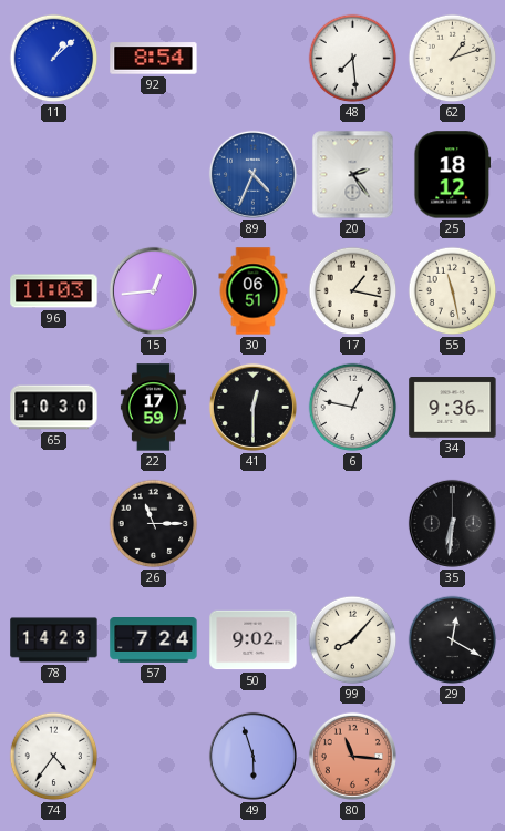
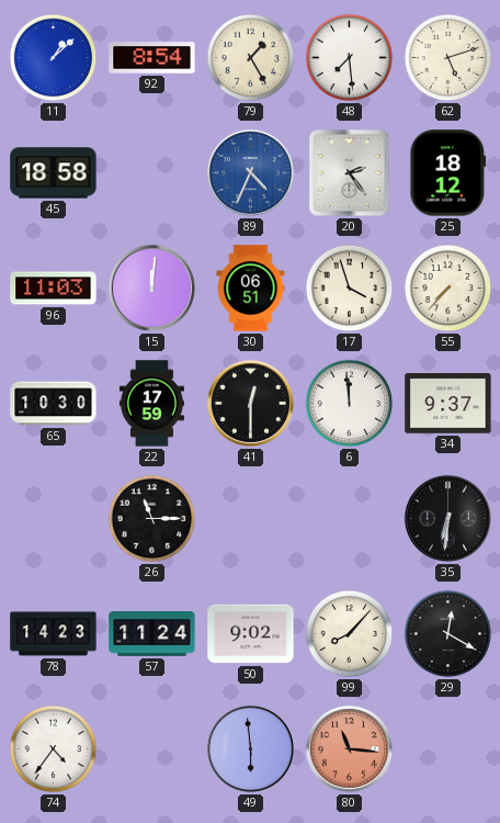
79: none -> 1:25 (251, 58)
62: 1:12 -> 5:12 (448, 58)
45: none -> 18:58 (54, 173)
15: 12:44 -> 12:01 (151, 288)
17: 1:17 -> 3:57 (350, 289)
55: 11:28 -> 7:37 (448, 289)
6: 12:47 -> 11:59 (350, 404)
34: 9:36 -> 9:37 (448, 404)
57: 7:24 -> 11:24 (152, 634)
49: 5:57 -> 5:59 (250, 748)
